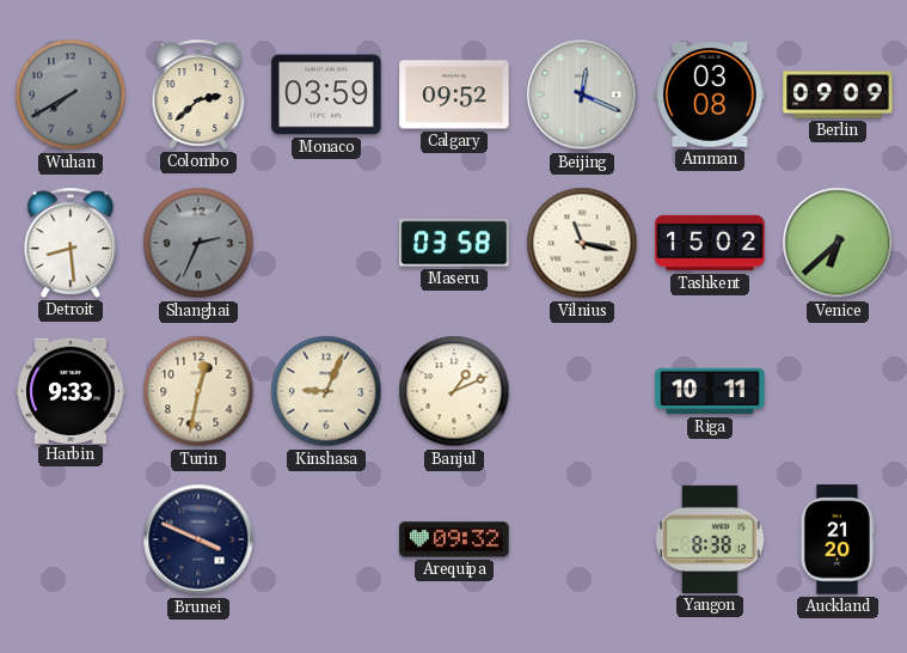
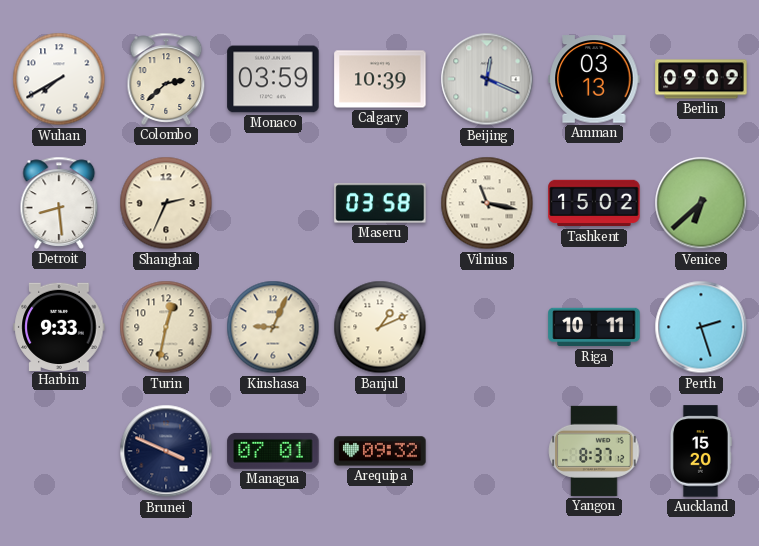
Wuhan dial: grey -> white (59, 79)
Calgary: 09:52 -> 10:39 (380, 79)
Amman: 03:08 -> 03:13 (594, 79)
Shanghai dial: grey -> cream (166, 203)
Perth: none -> 2:27 (701, 327)
Managua: none -> 07:01 (273, 451)
Yangon: 8:38 -> 8:37 (594, 451)
Auckland: 21:20 -> 15:20 (700, 451)
